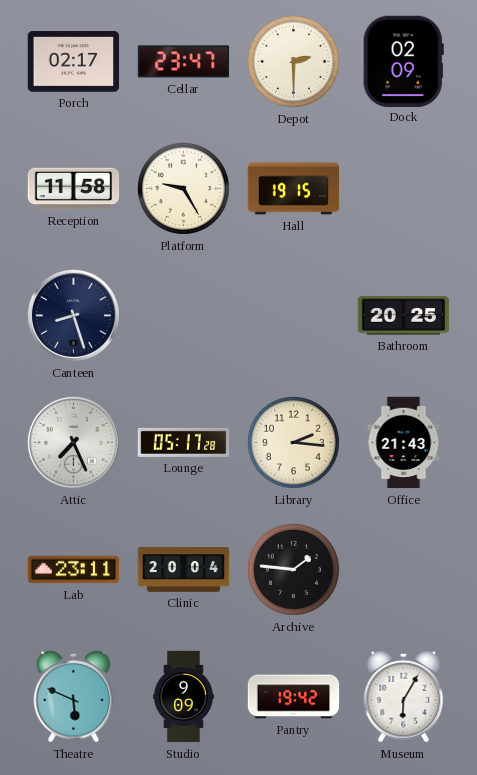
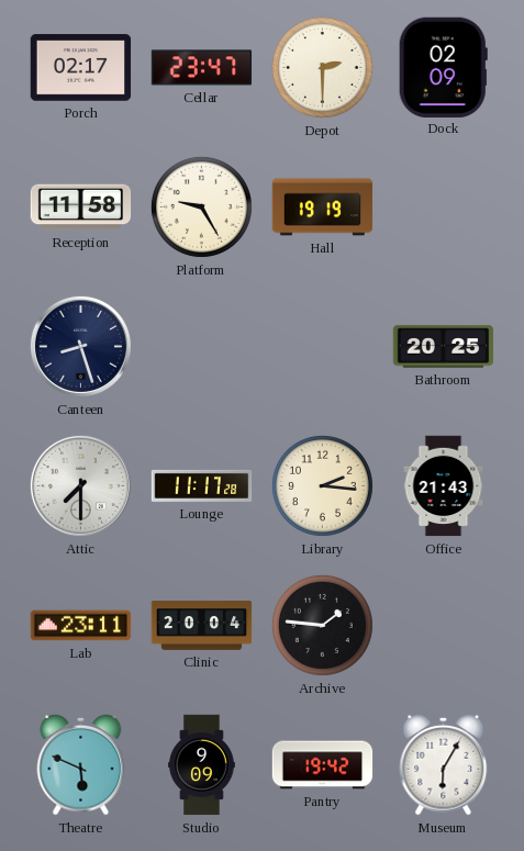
Hall: 19:15 -> 19:19 (323, 208)
Attic: 7:26 -> 7:30 (80, 485)
Lounge: 05:17 -> 11:17 (202, 485)
